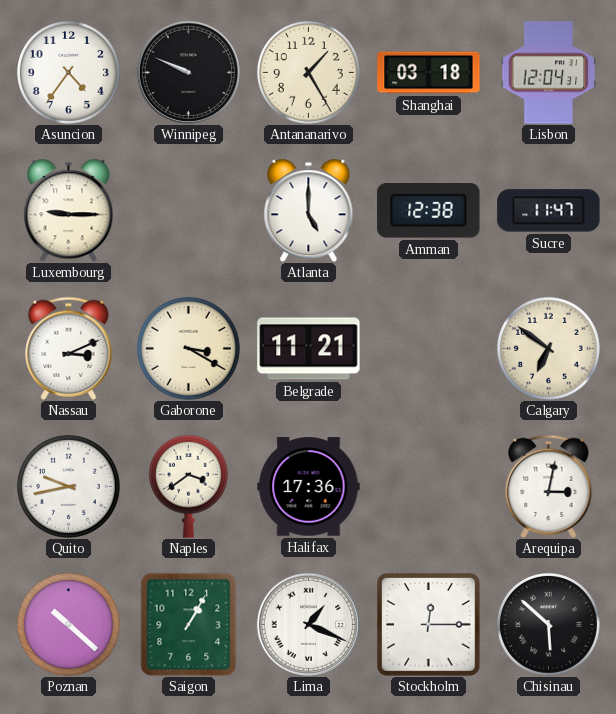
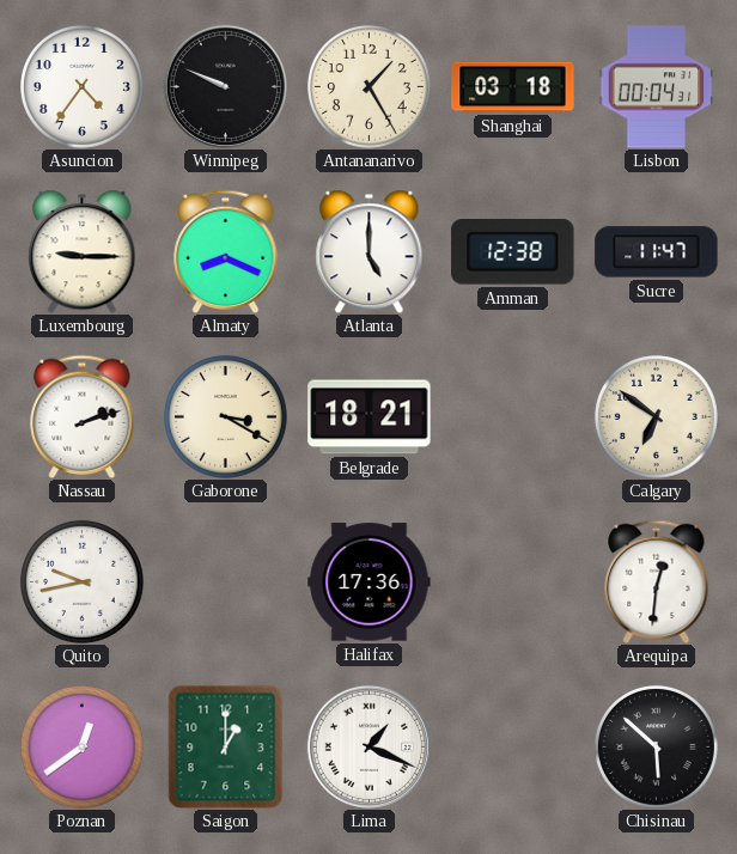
Lisbon: 12:04 -> 00:04 (657, 87)
Almaty: none -> 8:19 (226, 251)
Nassau: 3:11 -> 2:12 (83, 416)
Belgrade: 11:21 -> 18:21 (370, 417)
Naples: 3:39 -> none (188, 486)
Arequipa: 3:02 -> 12:31 (657, 581)
Poznan: 10:22 -> 12:39 (81, 746)
Saigon: 1:05 -> 1:00 (226, 746)
Stockholm: 12:15 -> none (429, 625)
